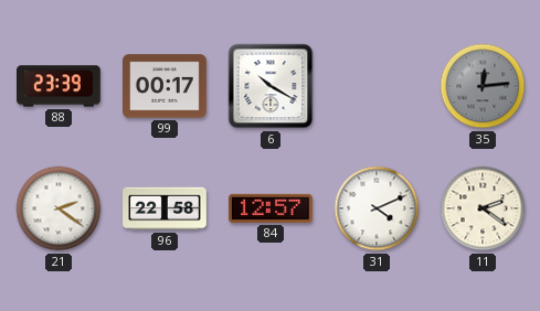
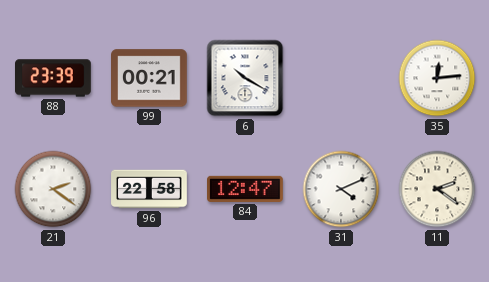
99: 00:17 -> 00:21 (150, 78)
35 dial: grey -> white (437, 78)
84: 12:57 -> 12:47 (246, 189)
